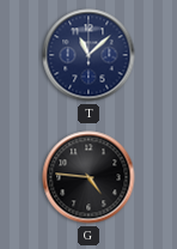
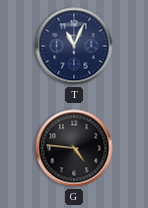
T: 11:08 -> 11:04 (74, 46)
